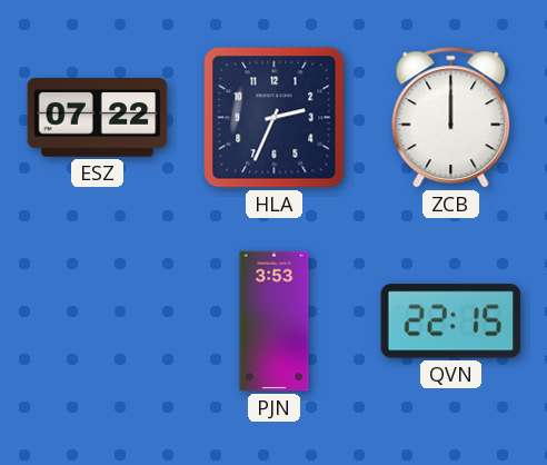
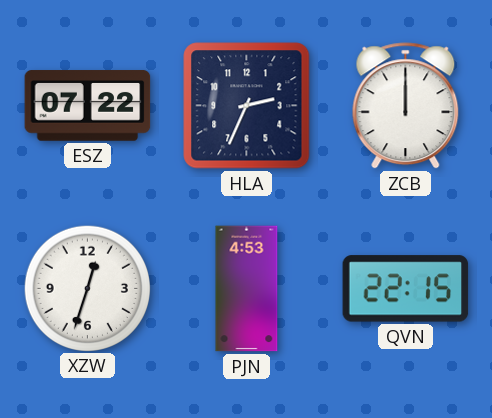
XZW: none -> 12:33 (87, 288)
PJN: 3:53 -> 4:53 (247, 289)
